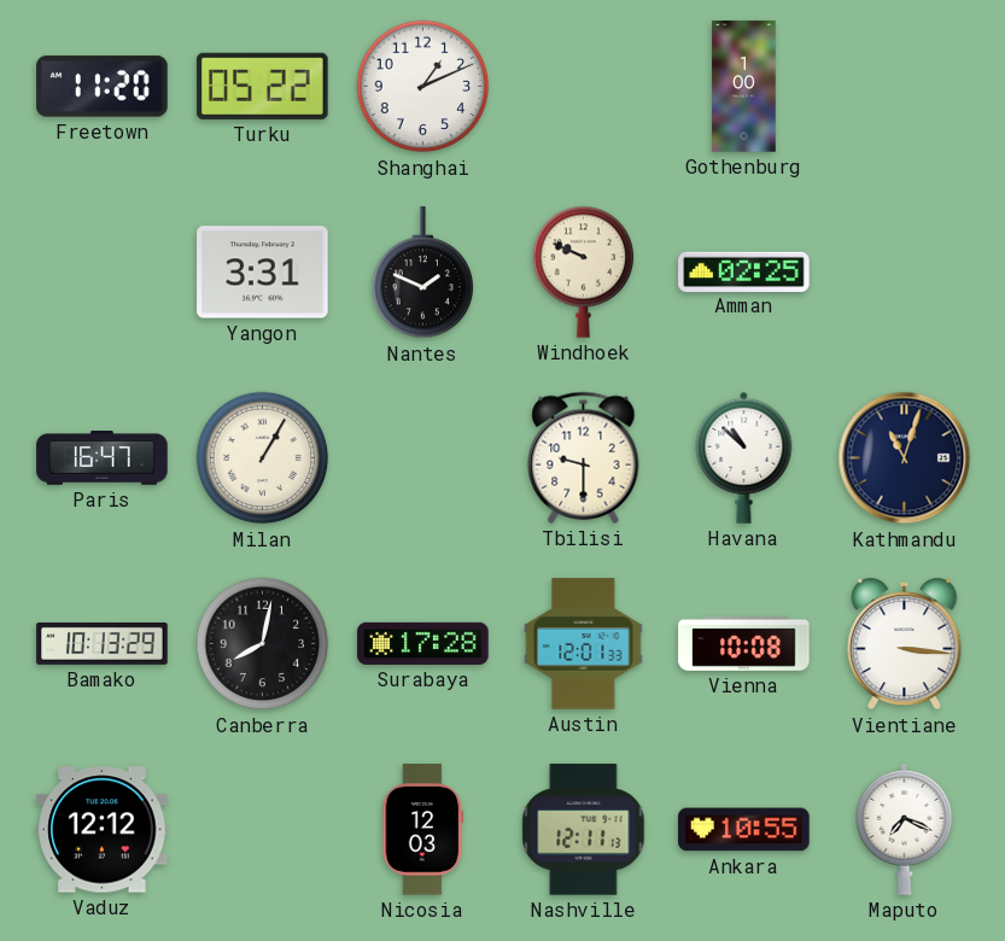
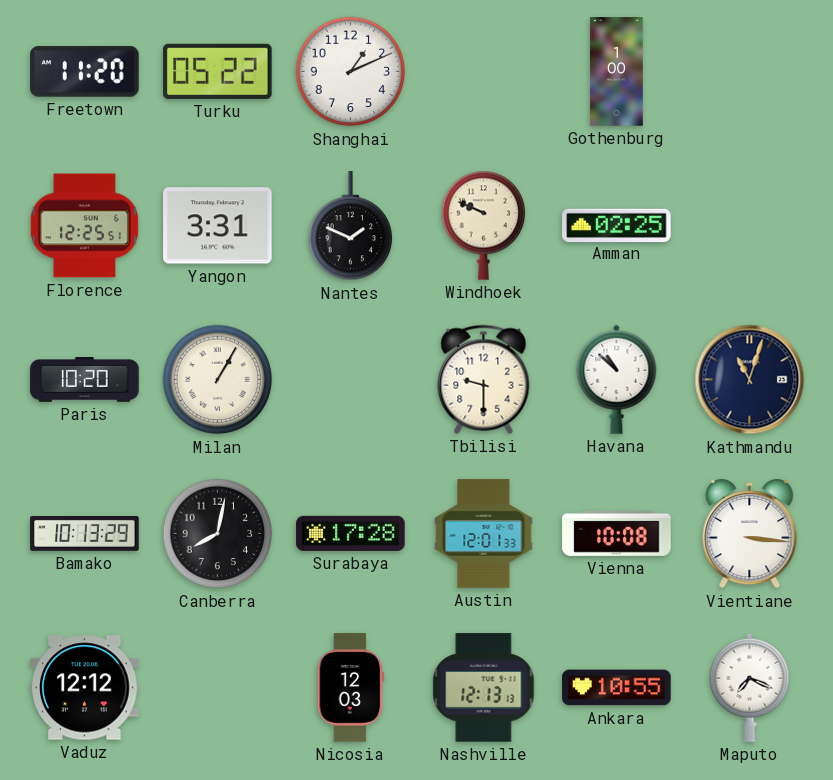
Florence: none -> 12:25 (84, 226)
Paris: 16:47 -> 10:20 (85, 380)
Nashville: 12:11 -> 12:13 (484, 688)
